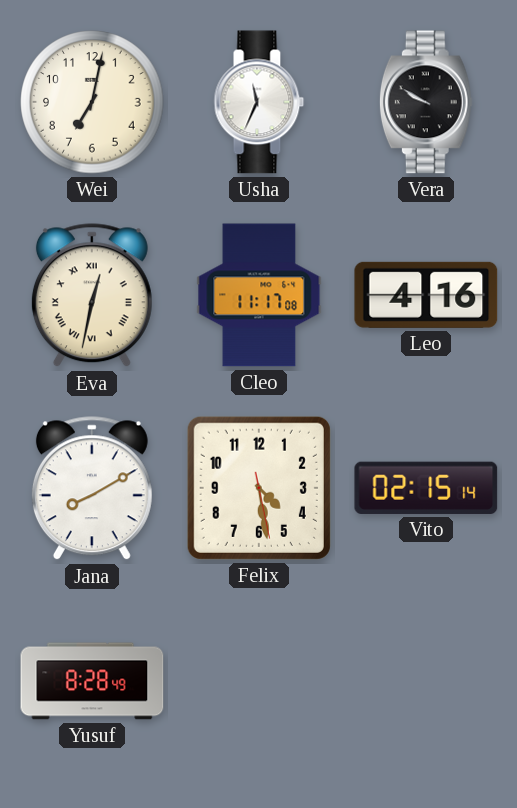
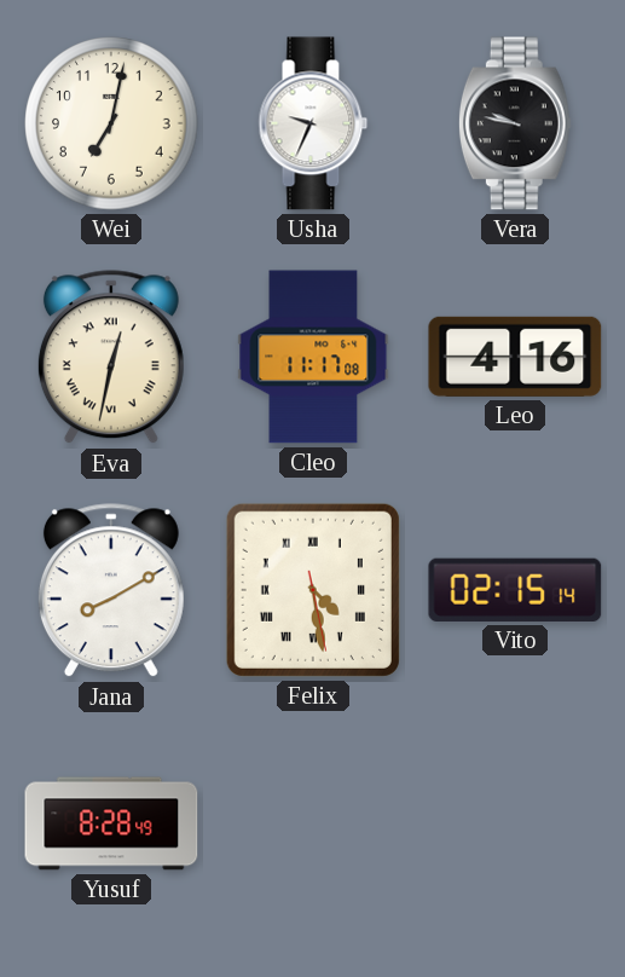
Usha: 11:34 -> 9:34 (313, 123)
Vera: 9:50 -> 9:47 (515, 123)
Felix numerals: Arabic -> Roman (313, 590)
